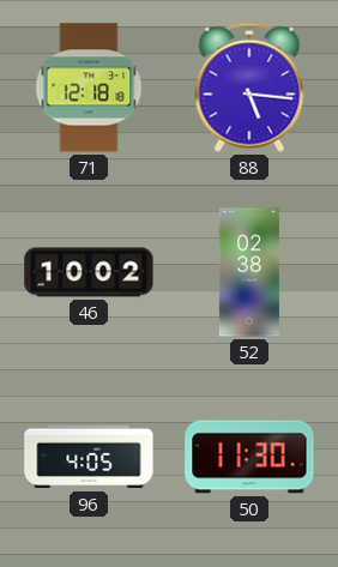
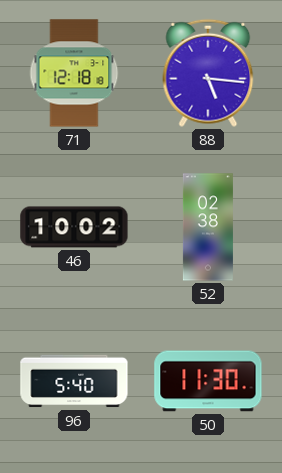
96: 4:05 -> 5:40 (74, 381)
